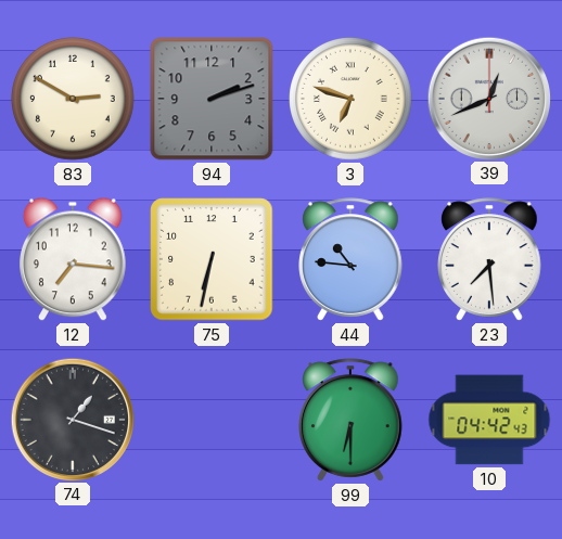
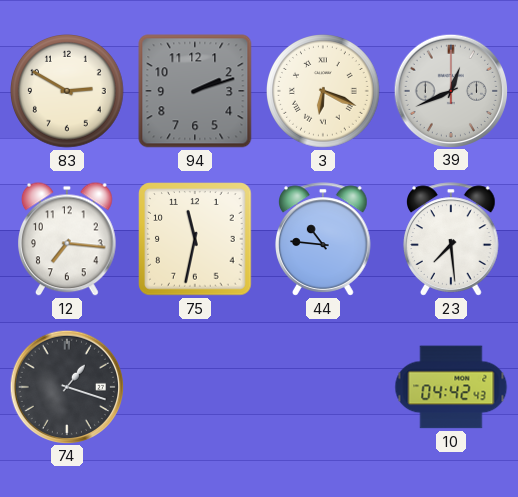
3: 6:48 -> 6:19 (324, 92)
75: 6:32 -> 11:32 (195, 239)
99: 6:30 -> none (352, 420)
